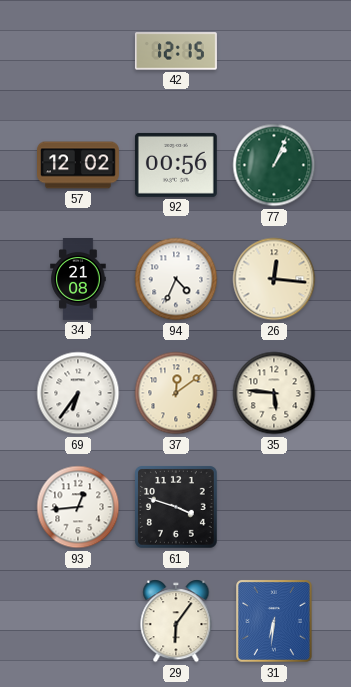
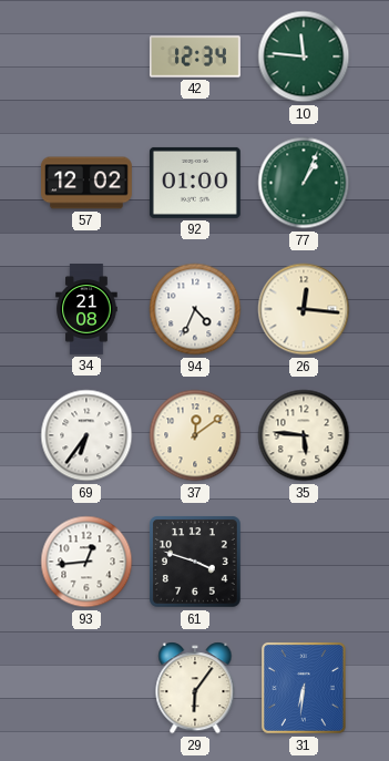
42: 12:15 -> 12:34 (195, 56)
10: none -> 11:46 (304, 56)
92: 00:56 -> 01:00 (195, 183)
